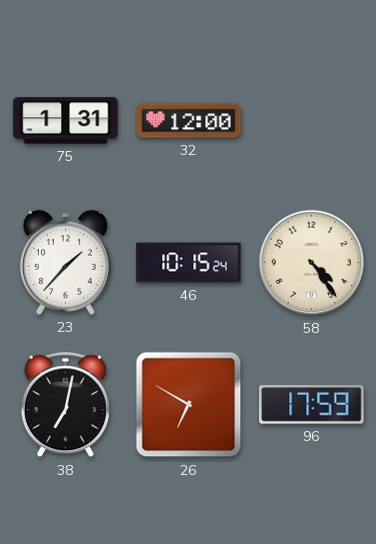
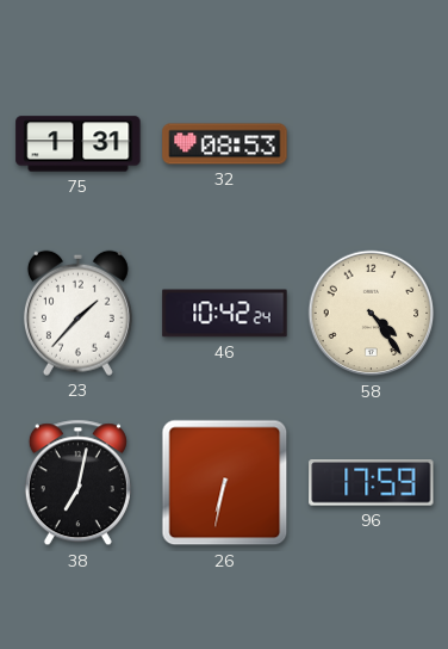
32: 12:00 -> 08:53 (225, 144)
46: 10:15 -> 10:42 (225, 314)
26: 6:50 -> 6:32 (225, 483)
